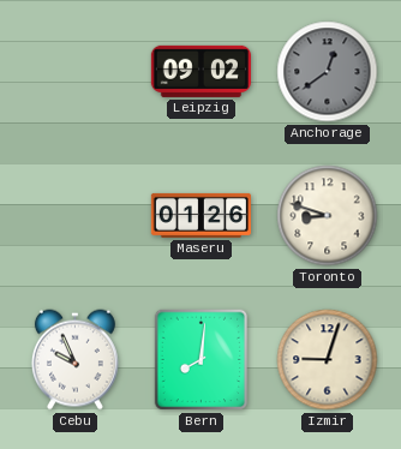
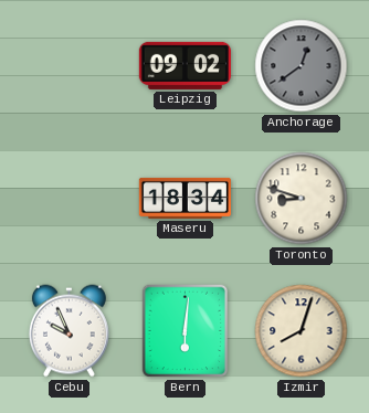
Maseru: 01:26 -> 18:34 (184, 198)
Bern: 8:01 -> 6:01 (186, 331)
Izmir: 9:03 -> 8:03 (302, 331)
